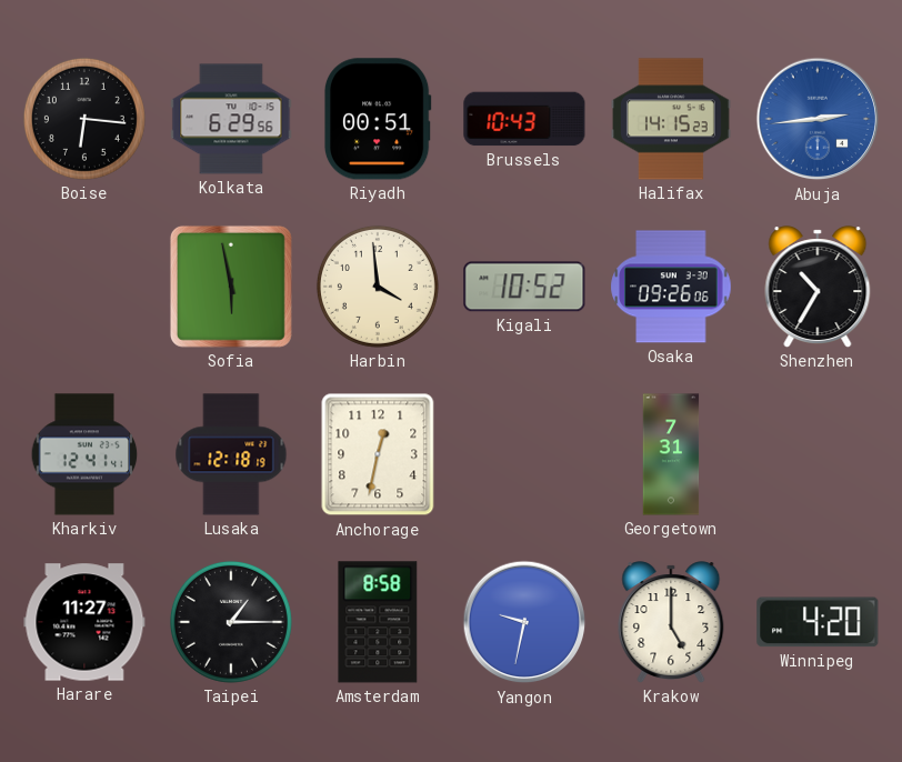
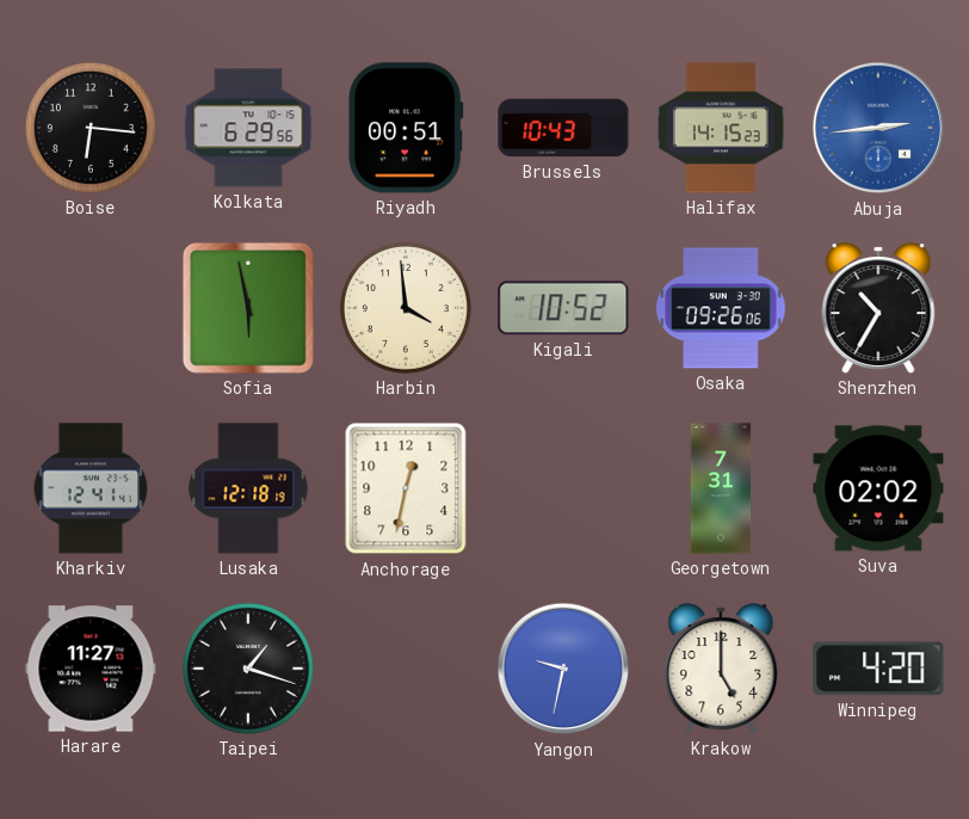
Suva: none -> 02:02 (878, 488)
Taipei: 1:15 -> 1:18 (248, 669)
Amsterdam: 8:58 -> none (378, 622)
